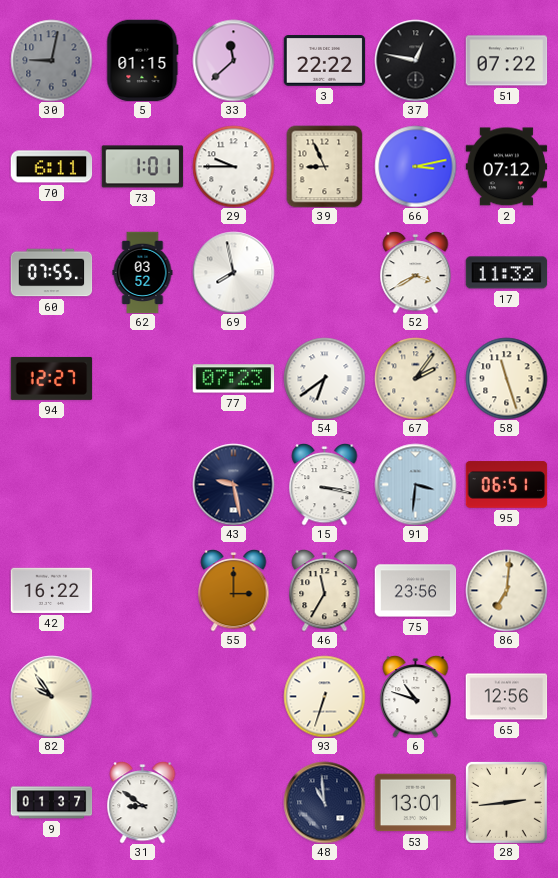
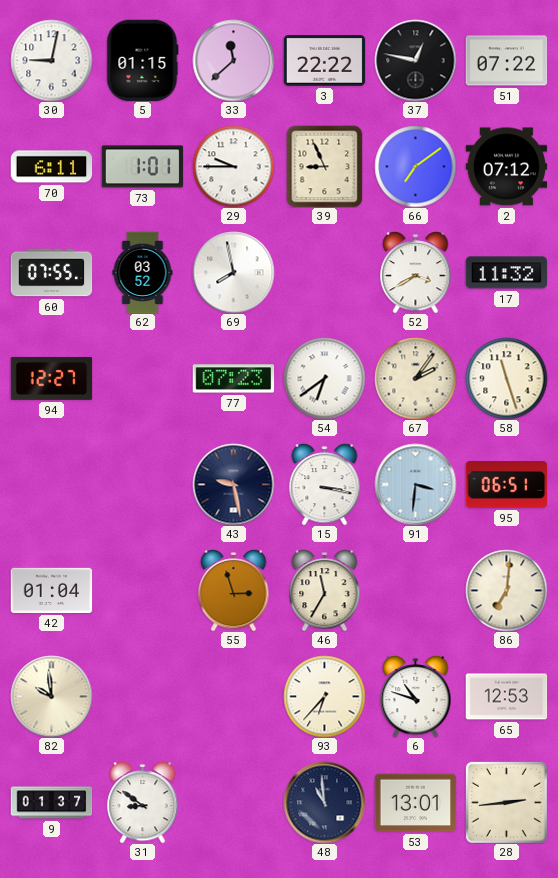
30 dial: grey -> white (51, 60)
66: 3:13 -> 7:09 (415, 166)
42: 16:22 -> 01:04 (51, 590)
55: 3:00 -> 2:57 (234, 591)
75: 23:56 -> none (415, 591)
82: 9:54 -> 9:59 (51, 696)
93: 6:33 -> 6:37 (324, 696)
65: 12:56 -> 12:53 (506, 697)
